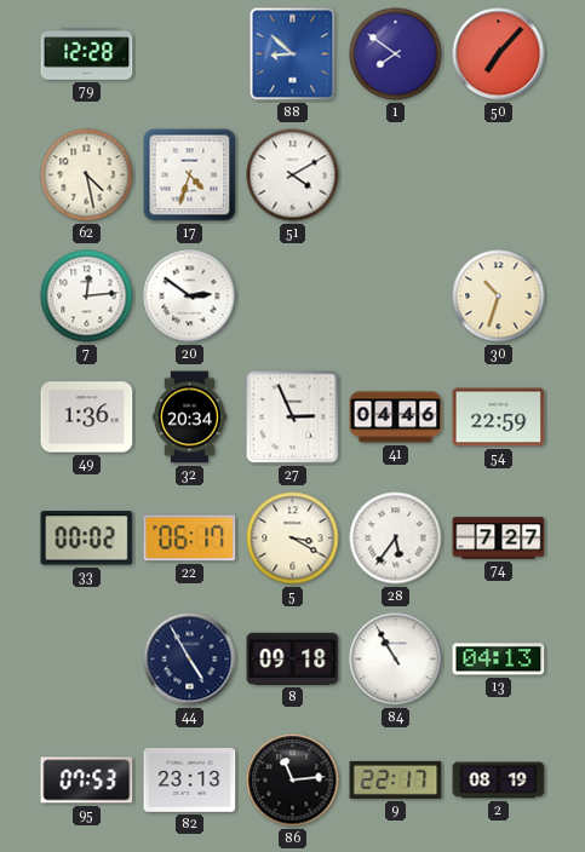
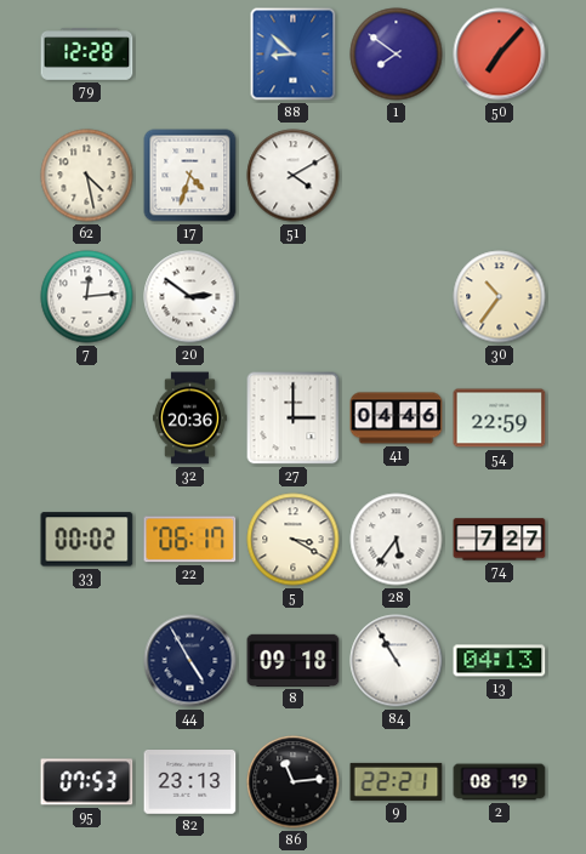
30: 10:33 -> 10:36 (500, 297)
49: 1:36 -> none (87, 418)
32: 20:34 -> 20:36 (190, 419)
27: 2:56 -> 3:00 (294, 419)
9: 22:17 -> 22:21 (397, 781)
